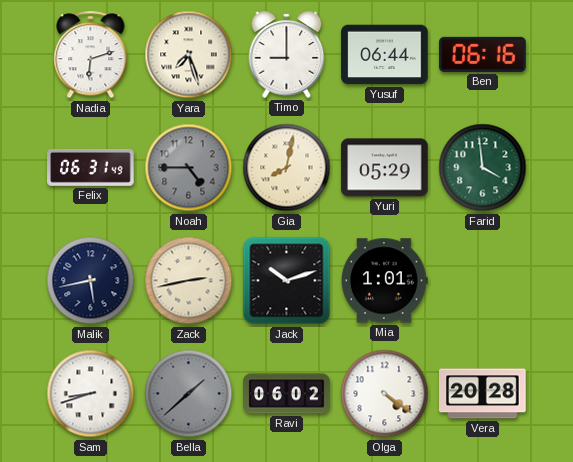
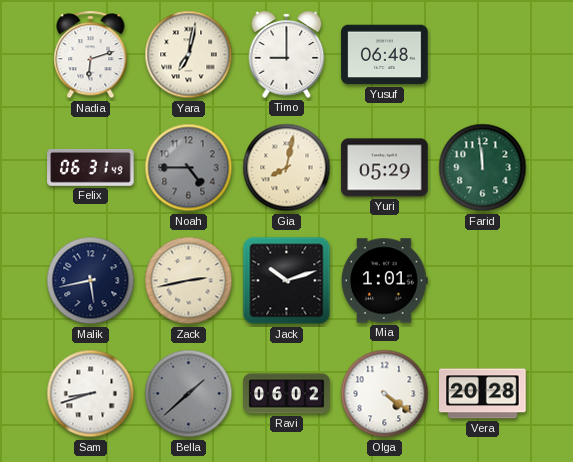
Yara: 7:27 -> 7:02 (189, 55)
Yusuf: 06:44 -> 06:48 (385, 55)
Ben: 06:16 -> none (483, 54)
Farid: 3:59 -> 11:59 (483, 168)
